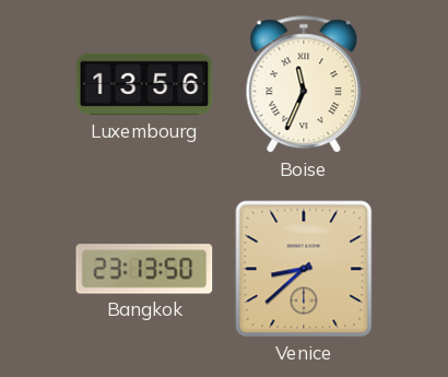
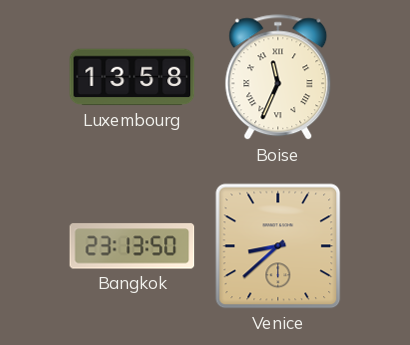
Luxembourg: 13:56 -> 13:58 (132, 77)
